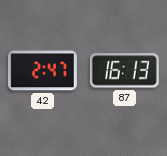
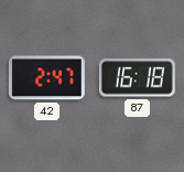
87: 16:13 -> 16:18 (137, 78)
